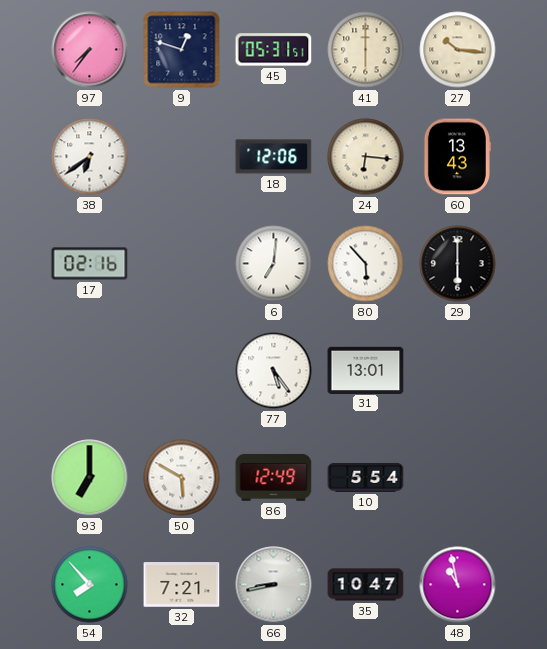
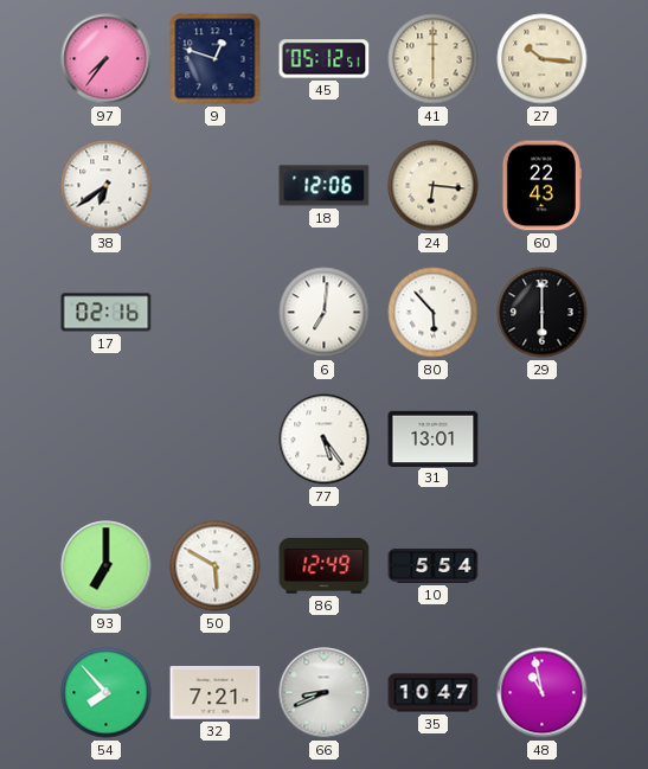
45: 05:31 -> 05:12 (325, 59)
60: 13:43 -> 22:43 (541, 186)
66: 8:43 -> 8:41 (325, 693)
